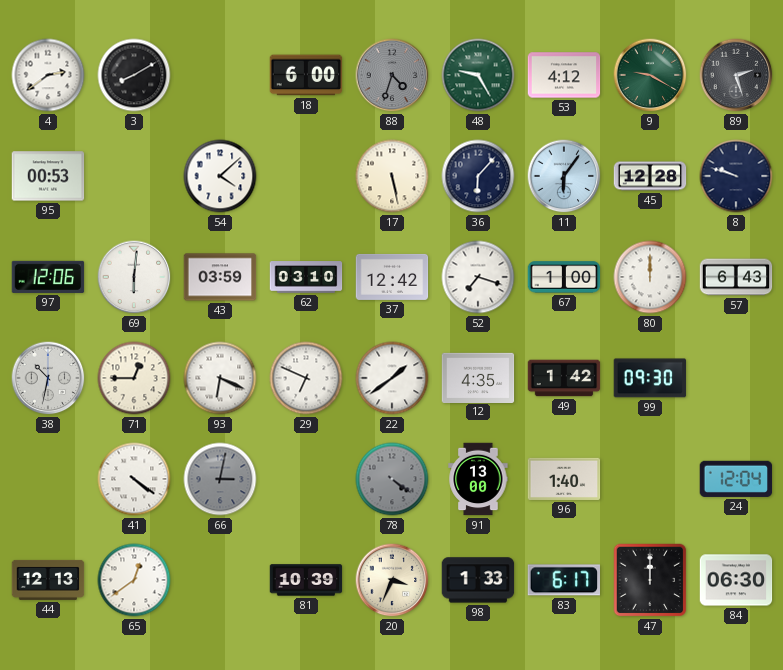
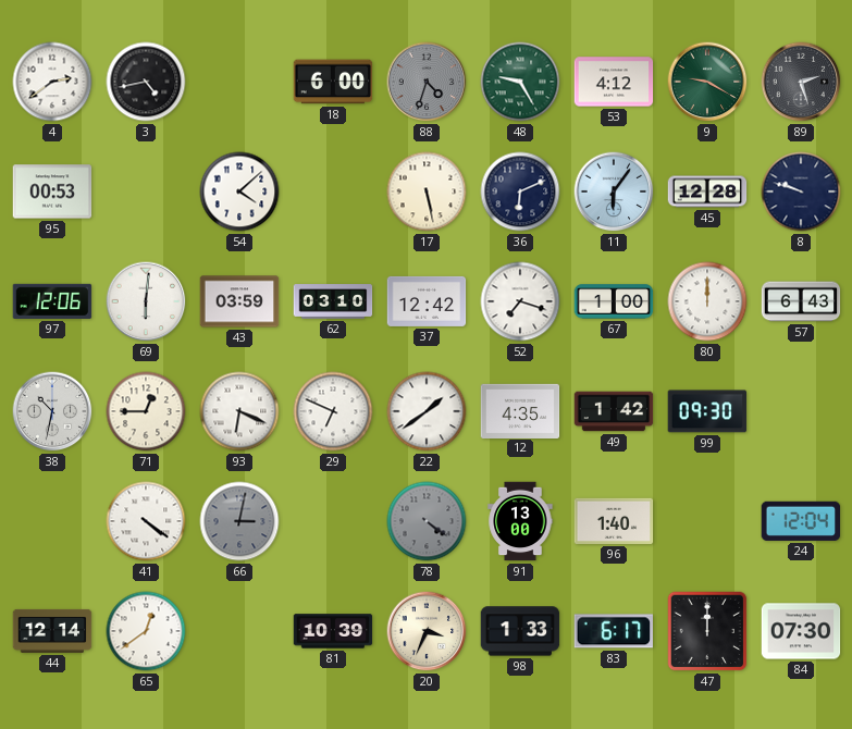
3: 8:10 -> 4:43 (146, 82)
36: 6:07 -> 6:11 (520, 191)
44: 12:13 -> 12:14 (52, 631)
84: 06:30 -> 07:30 (801, 631)
